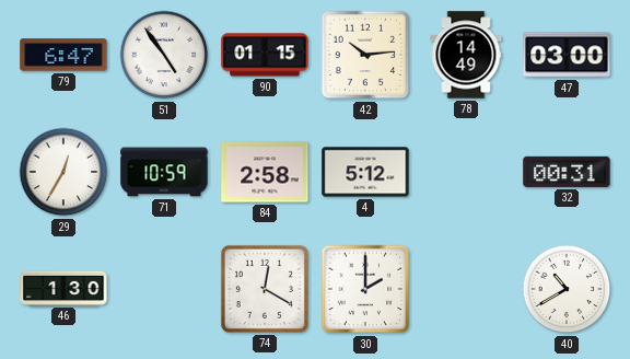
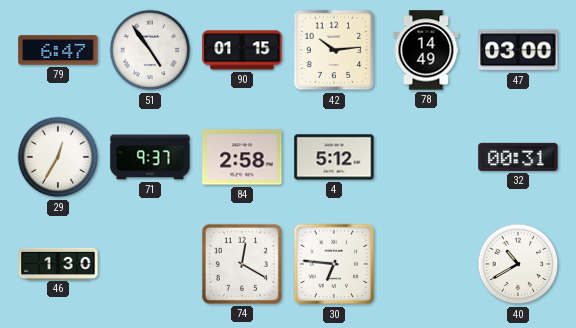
71: 10:59 -> 9:37 (150, 157)
30: 2:00 -> 6:46 (334, 264)
